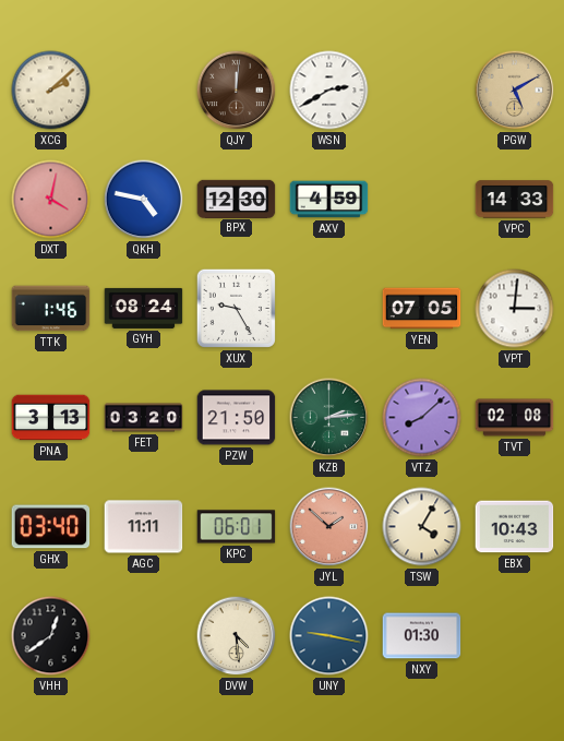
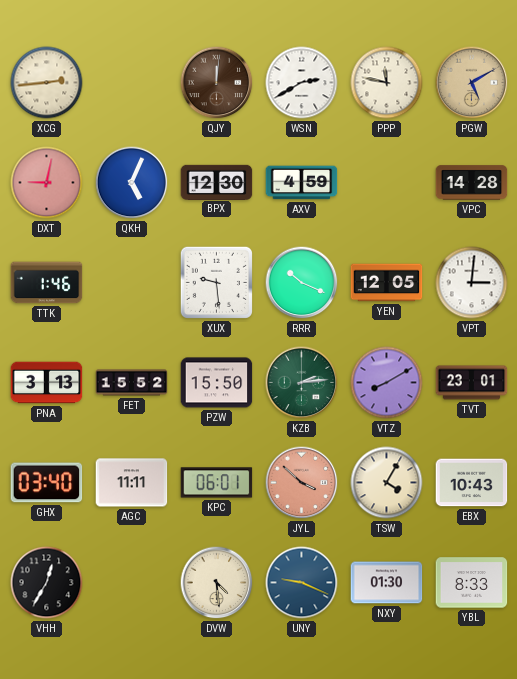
XCG: 2:08 -> 2:44 (47, 83)
PPP: none -> 11:47 (387, 83)
DXT: 4:02 -> 9:02 (47, 183)
QKH: 4:47 -> 5:04 (132, 183)
VPC: 14:33 -> 14:28 (472, 183)
GYH: 08:24 -> none (144, 308)
XUX: 9:25 -> 9:29 (216, 282)
RRR: none -> 10:19 (302, 283)
YEN: 07:05 -> 12:05 (387, 283)
FET: 03:20 -> 15:52 (132, 383)
PZW: 21:50 -> 15:50 (217, 383)
VTZ: 8:08 -> 8:10 (387, 383)
TVT: 02:08 -> 23:01 (472, 383)
JYL: 1:52 -> 3:52 (302, 483)
VHH: 12:39 -> 12:35 (47, 583)
UNY: 9:17 -> 9:19 (302, 583)
YBL: none -> 8:33 (472, 583)
